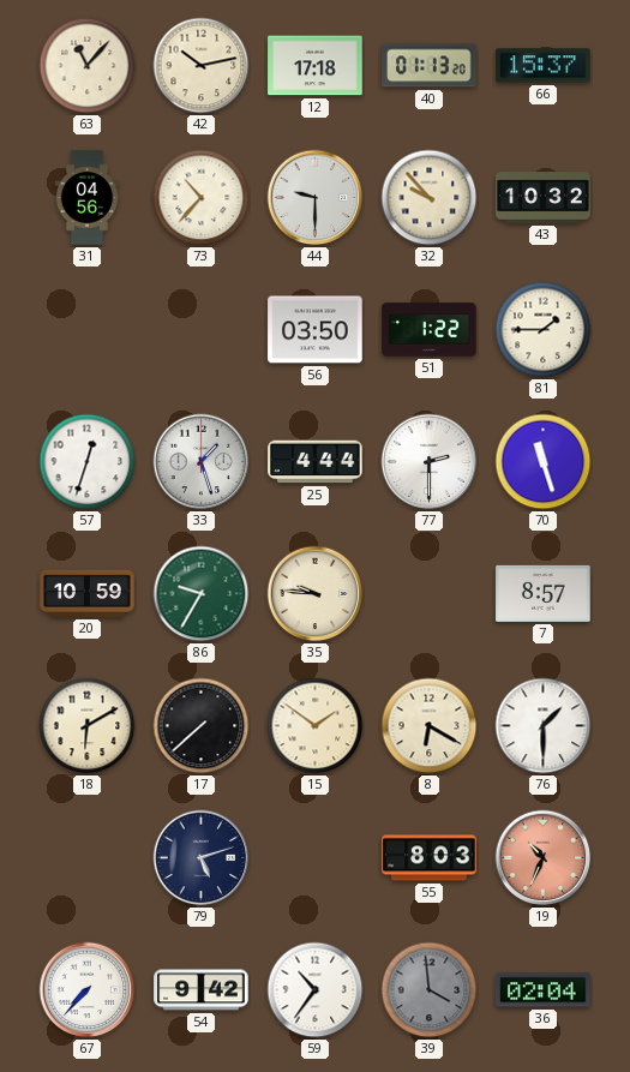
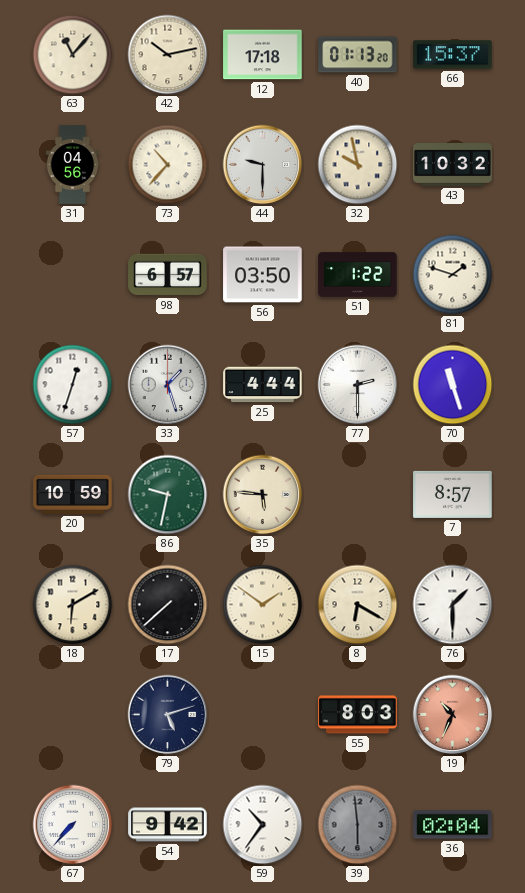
32: 9:53 -> 9:58 (358, 165)
98: none -> 6:57 (168, 275)
81: 1:45 -> 1:48 (453, 275)
86: 9:35 -> 9:32 (168, 495)
35: 9:46 -> 5:46 (263, 495)
39: 3:59 -> 5:59 (358, 825)
